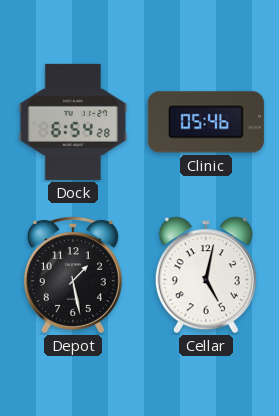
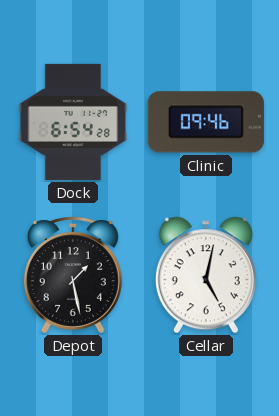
Clinic: 05:46 -> 09:46 (206, 122)
